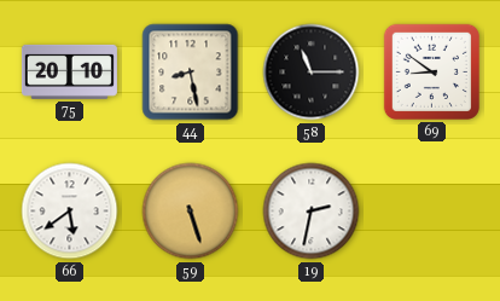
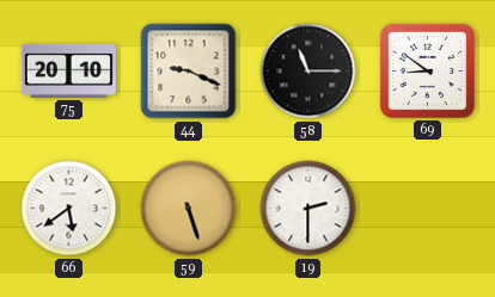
44: 8:28 -> 9:19 (189, 72)
19: 2:32 -> 2:30 (308, 209)
